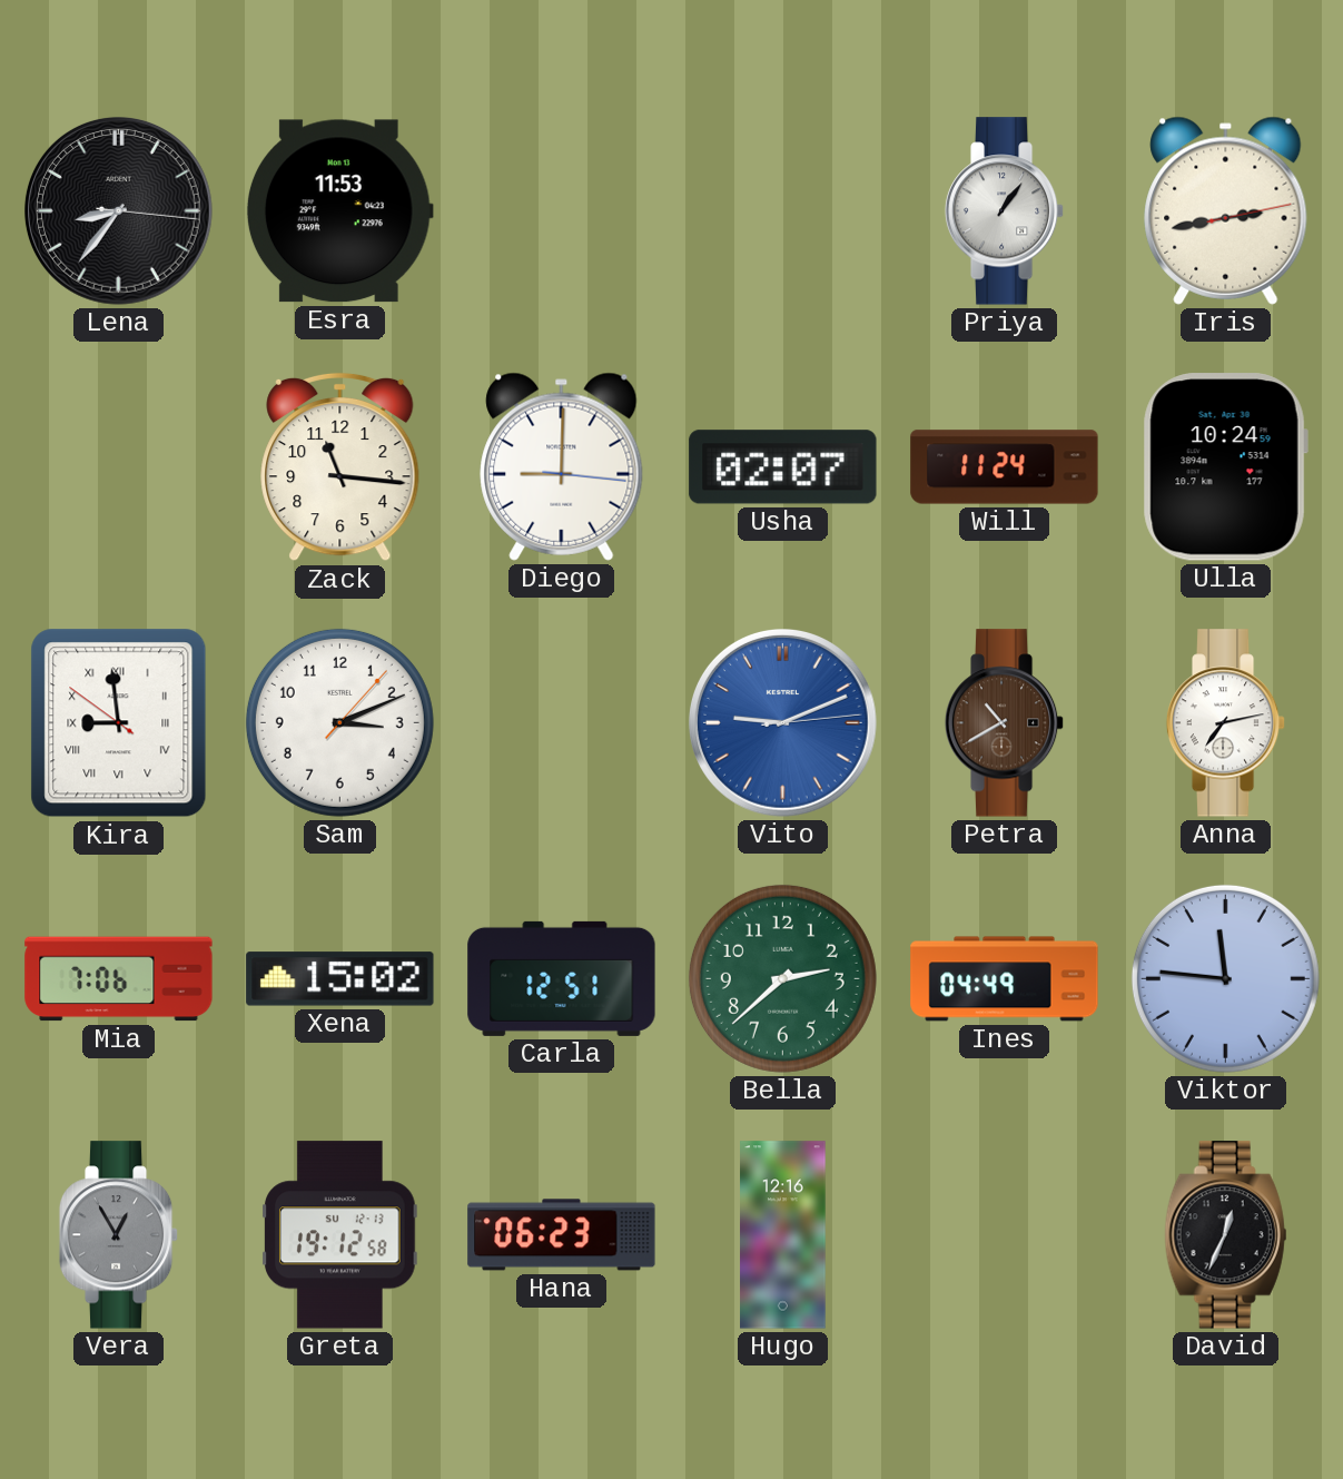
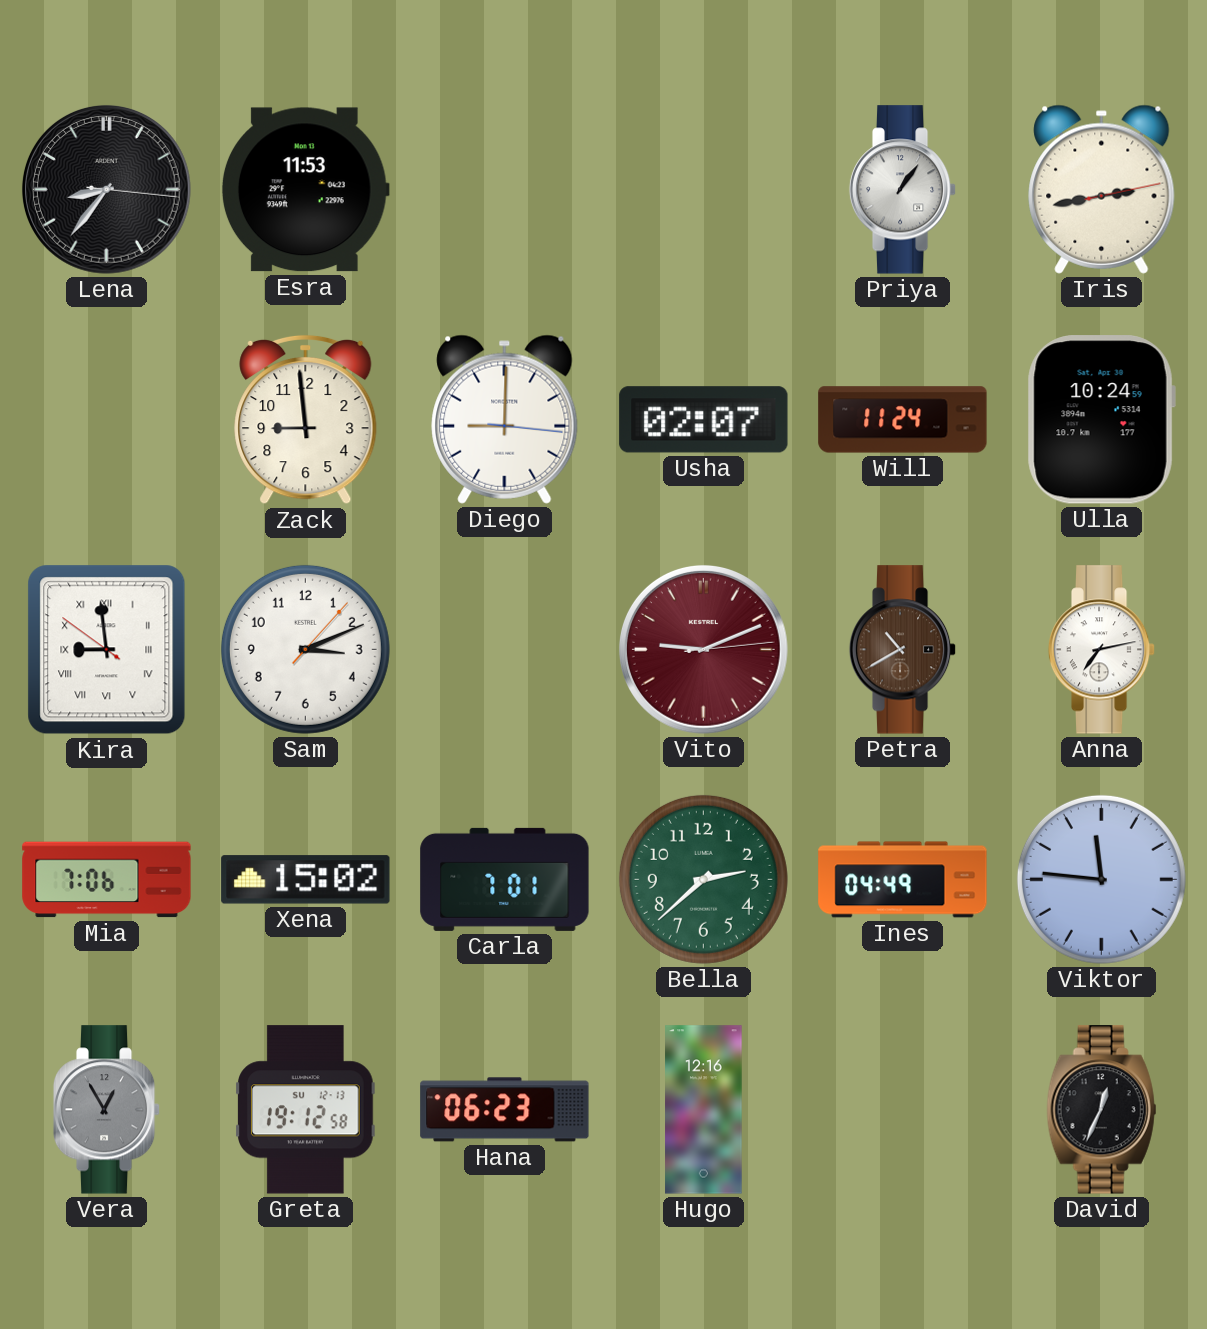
Zack: 11:16 -> 8:59 (306, 420)
Vito dial: blue -> burgundy (704, 650)
Carla: 12:51 -> 7:01 (505, 879)
